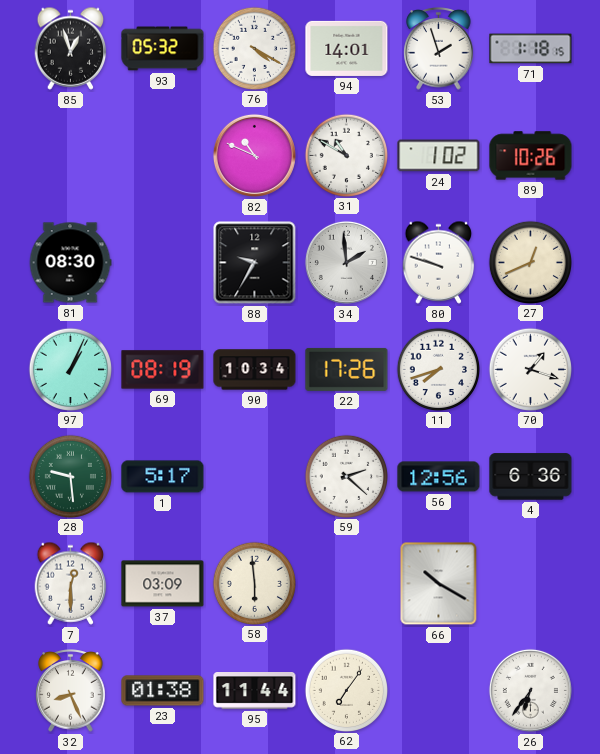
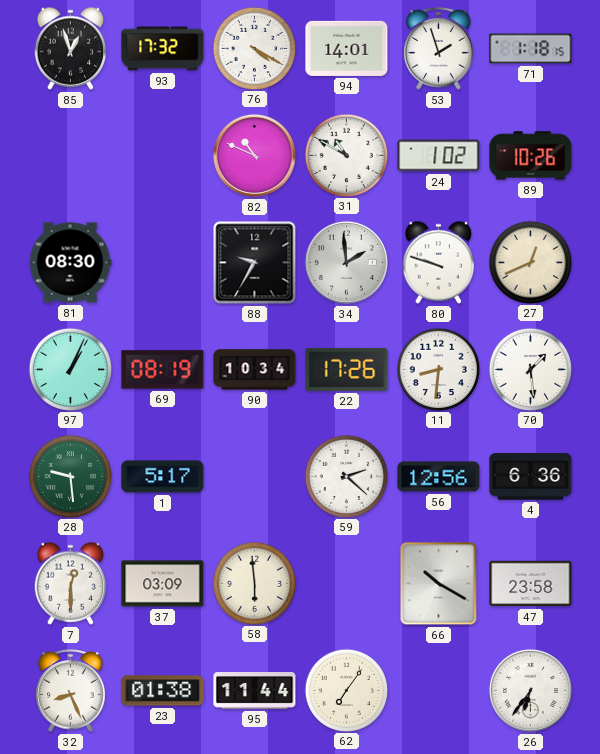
93: 05:32 -> 17:32 (163, 49)
11: 7:42 -> 8:31 (438, 369)
70: 1:18 -> 1:29 (530, 369)
47: none -> 23:58 (531, 584)
